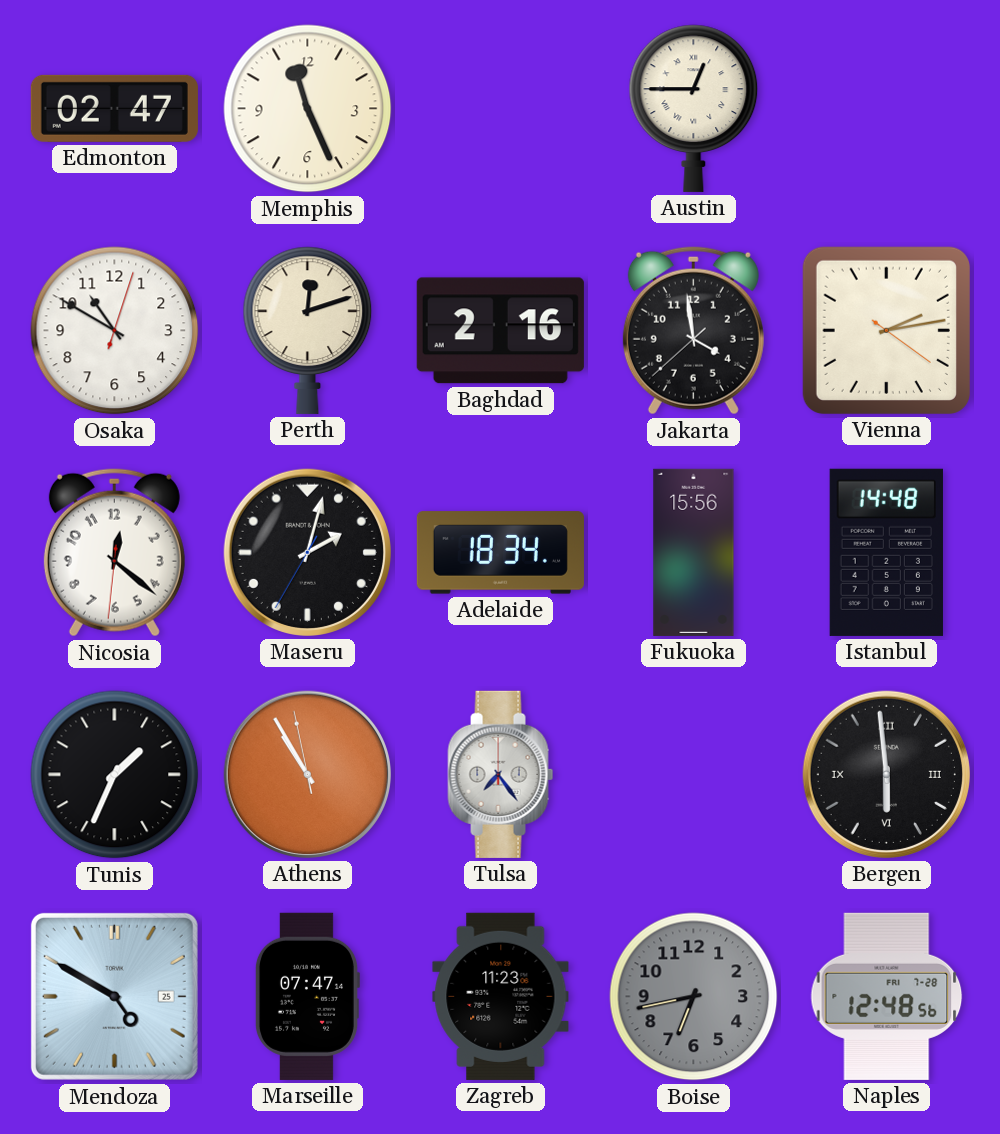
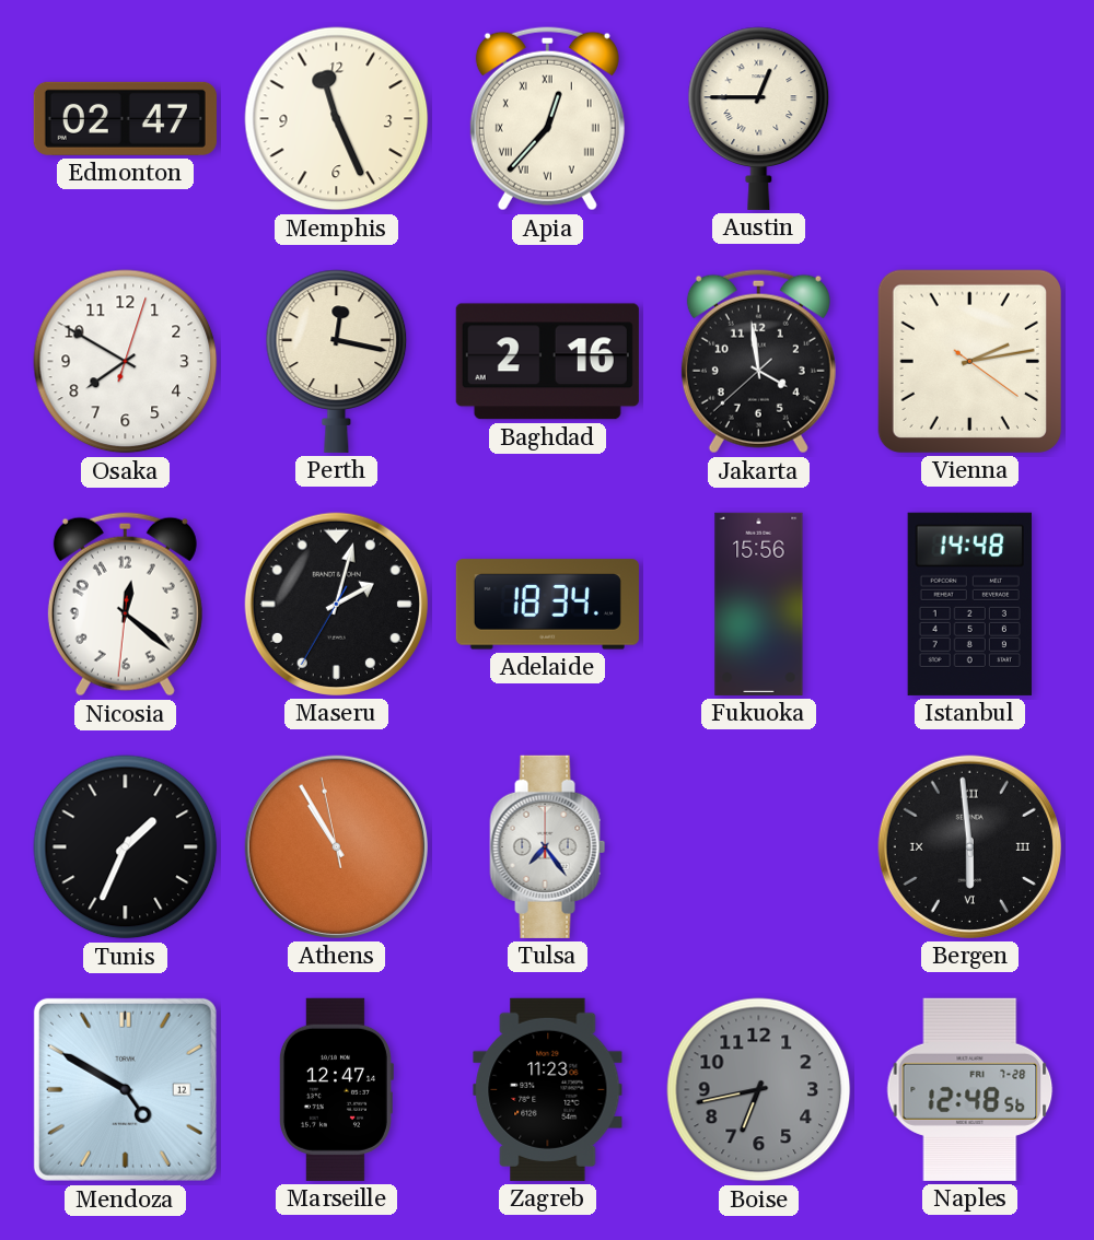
Apia: none -> 12:37 (547, 119)
Osaka: 10:50 -> 7:50 (126, 362)
Perth: 12:12 -> 12:17 (337, 361)
Mendoza date: 25 -> 12 (125, 1089)
Marseille: 07:47 -> 12:47 (336, 1089)
